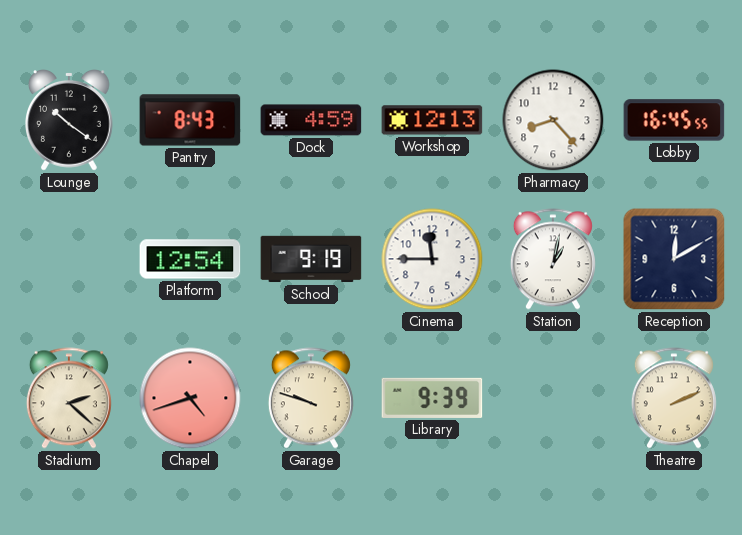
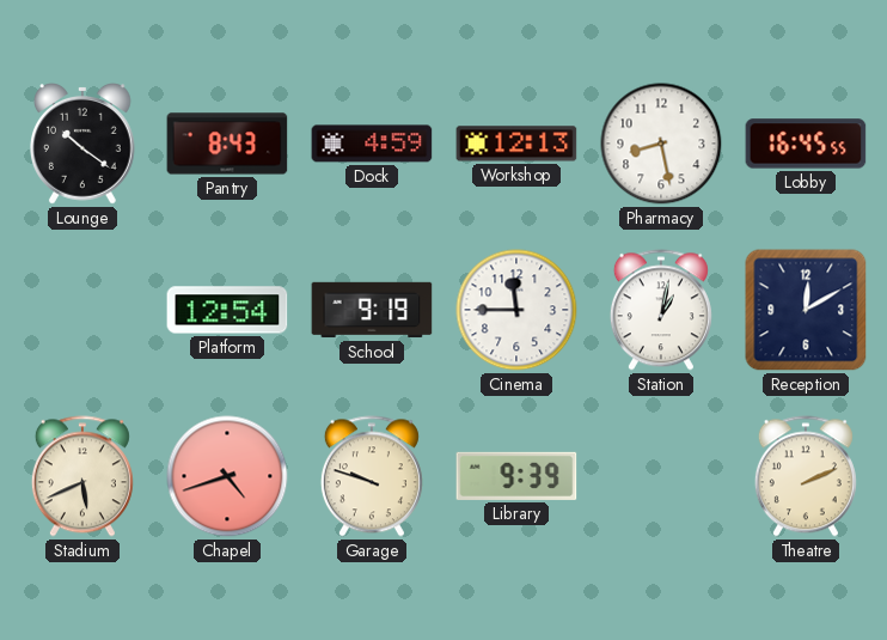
Pharmacy: 8:23 -> 8:28 (661, 144)
Stadium: 2:22 -> 5:41 (82, 476)
